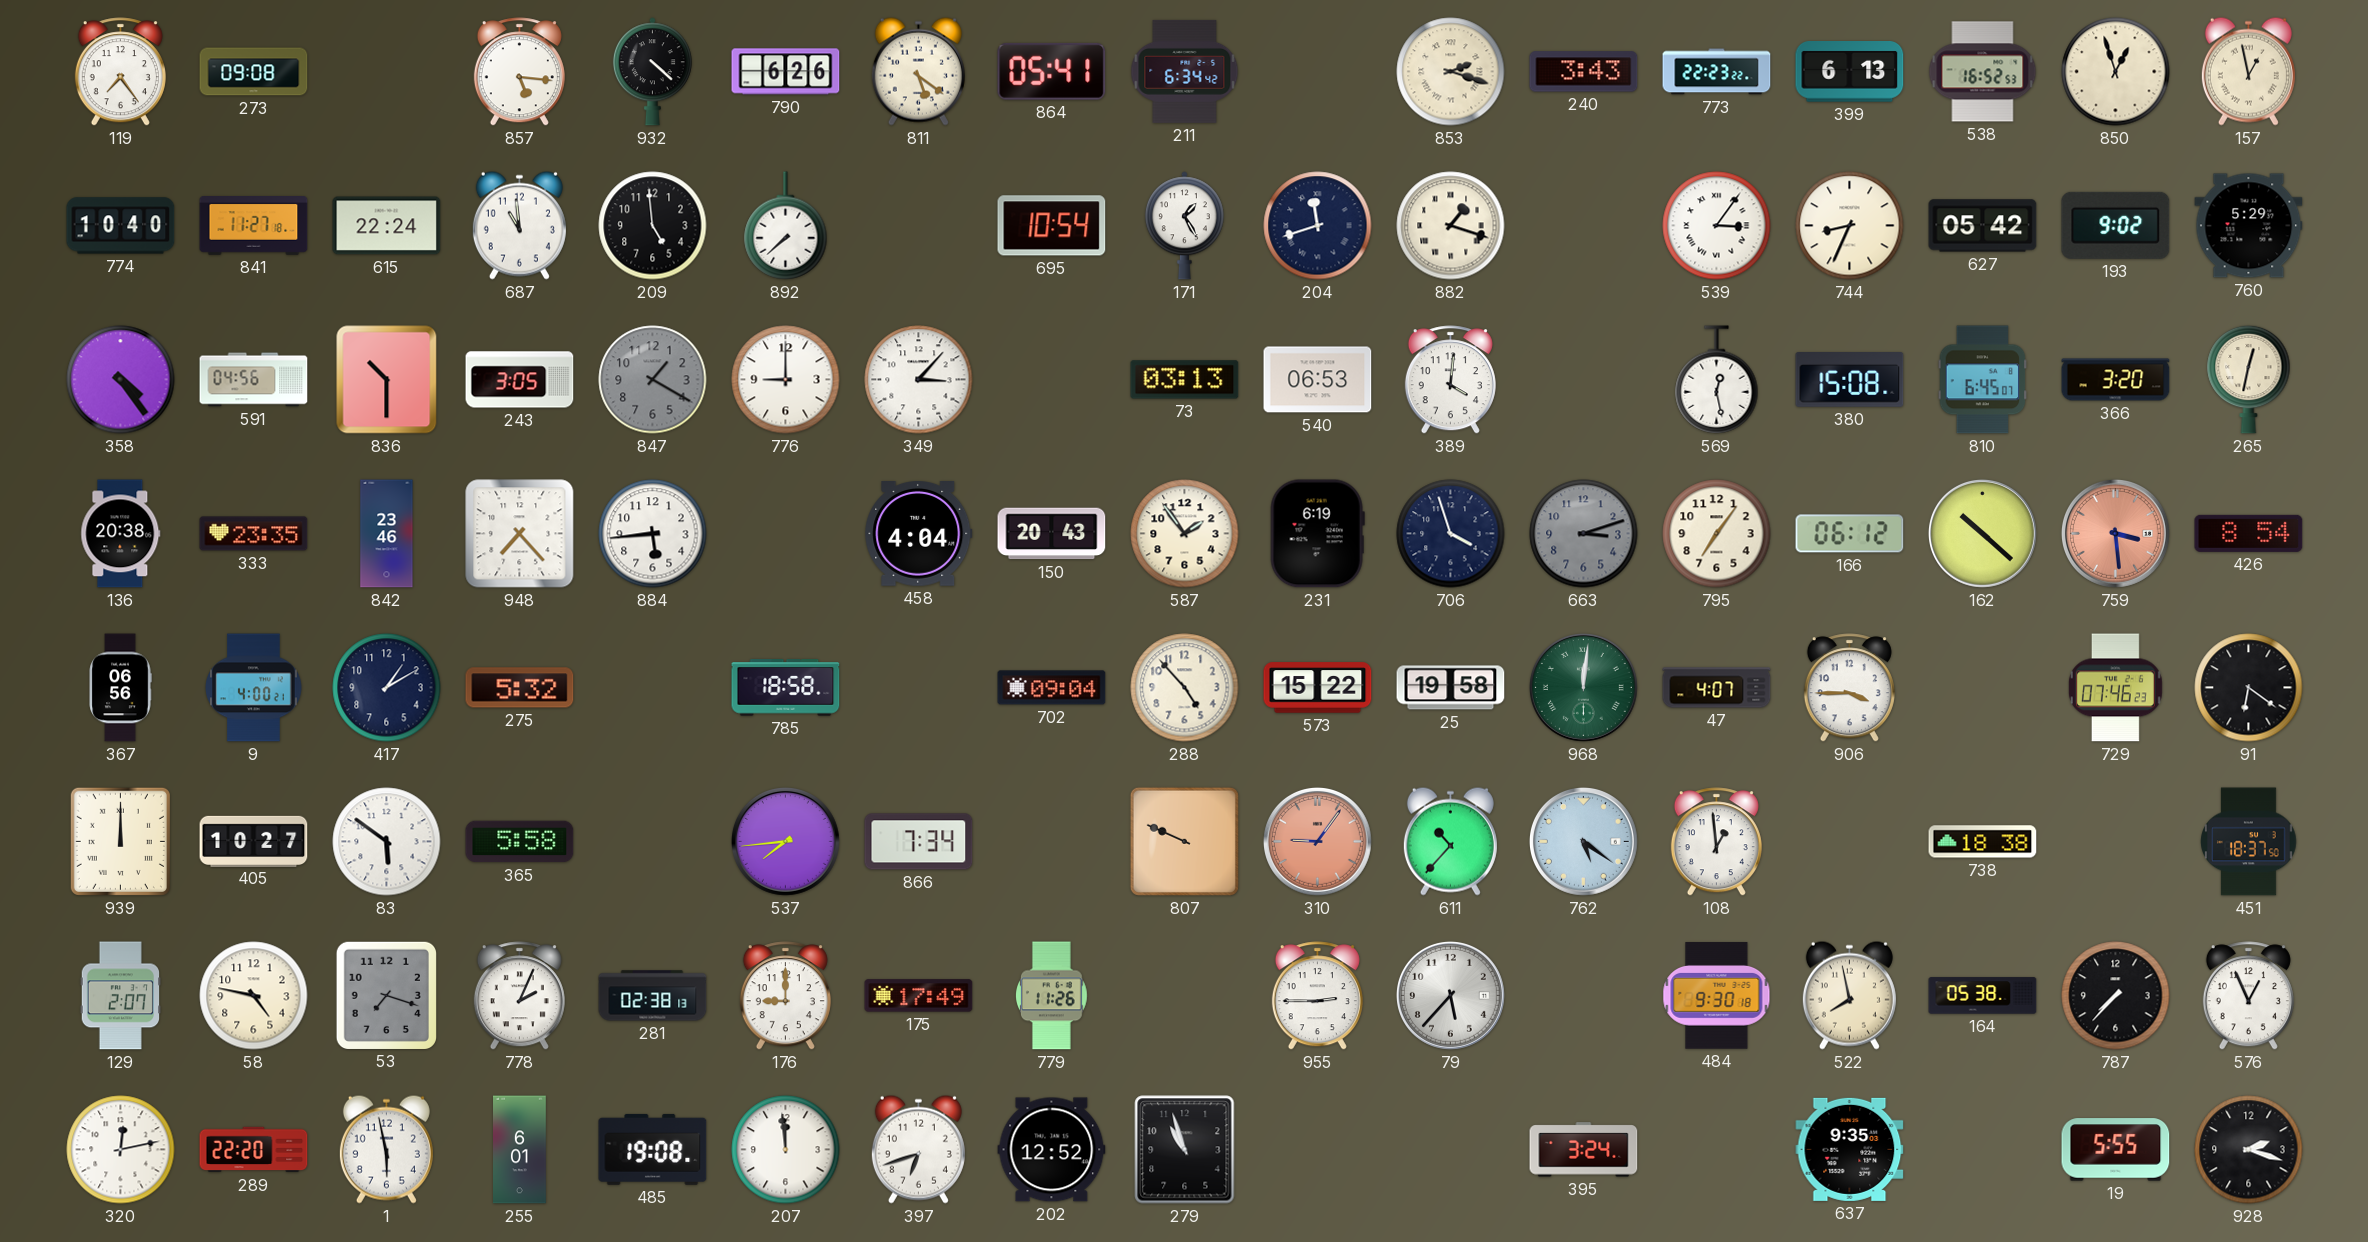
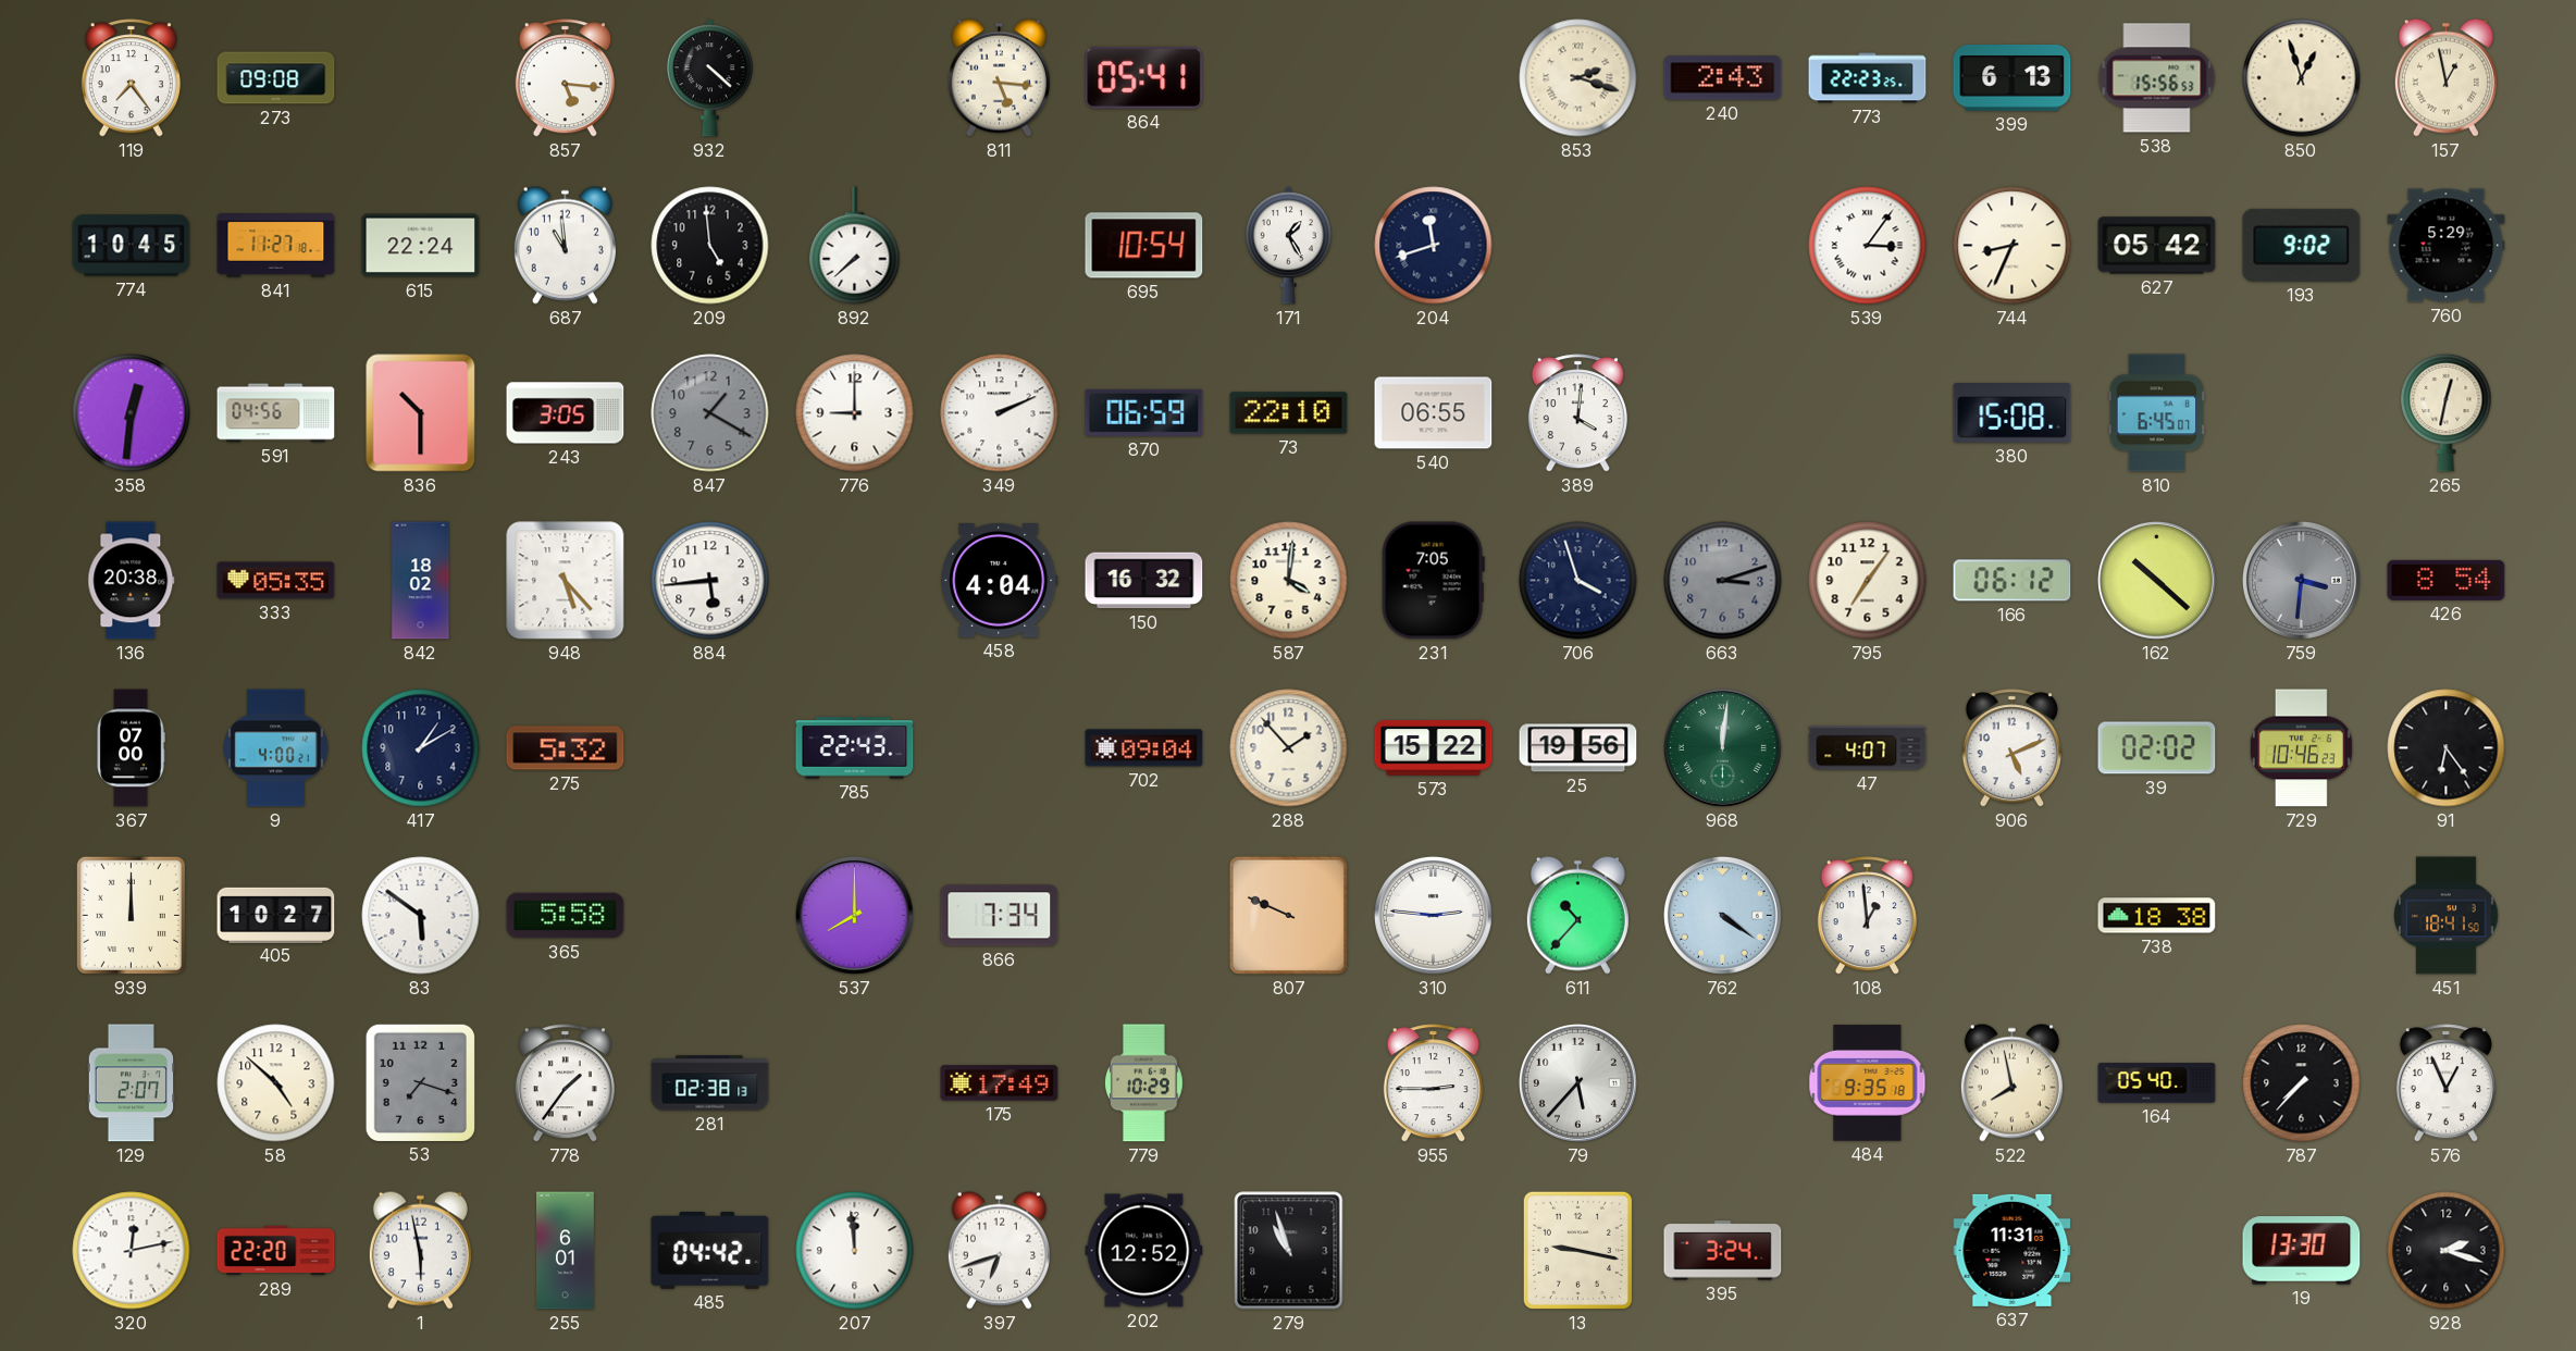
790: 6:26 -> none (786, 72)
811: 5:21 -> 5:16 (999, 77)
211: 6:34 -> none (1185, 71)
240: 3:43 -> 2:43 (1723, 78)
773: 22:23:22 -> 22:23:25 (1868, 78)
538: 16:52 -> 15:56 (2157, 78)
774: 10:40 -> 10:45 (132, 246)
882: 1:18 -> none (1451, 226)
358: 4:24 -> 12:31 (132, 413)
349: 3:07 -> 2:11 (1000, 413)
870: none -> 06:59 (1144, 412)
73: 03:13 -> 22:10 (1289, 413)
540: 06:53 -> 06:55 (1434, 413)
569: 12:28 -> none (1717, 380)
366: 3:20 -> none (2116, 380)
333: 23:35 -> 05:35 (276, 581)
842: 23:46 -> 18:02 (421, 581)
948: 7:23 -> 5:23 (566, 581)
150: 20:43 -> 16:32 (1144, 581)
587: 1:54 -> 4:01 (1289, 581)
231: 6:19 -> 7:05 (1433, 581)
759: 3:29 -> 3:31 (2301, 580)
759 dial: salmon -> grey (2301, 580)
367: 06:56 -> 07:00 (131, 748)
785: 18:58 -> 22:43 (855, 748)
288: 4:53 -> 1:53 (1289, 748)
25: 19:58 -> 19:56 (1578, 748)
906: 3:45 -> 5:11 (2011, 748)
39: none -> 02:02 (2157, 748)
729: 07:46 -> 10:46 (2301, 748)
91: 6:21 -> 6:24 (2447, 748)
537: 7:44 -> 8:00 (854, 915)
310: 9:06 -> 2:46 (1433, 915)
310 dial: salmon -> white (1433, 915)
762: 5:21 -> 4:21 (1722, 915)
451: 18:37 -> 18:41 (2447, 916)
58: 4:47 -> 4:52 (276, 1083)
778: 2:04 -> 1:36 (565, 1083)
176: 9:00 -> none (785, 996)
779: 11:26 -> 10:29 (1144, 1083)
484: 9:30 -> 9:35 (1868, 1083)
164: 05:38 -> 05:40 (2157, 1083)
485: 19:08 -> 04:42 (710, 1250)
13: none -> 9:17 (1577, 1250)
637: 9:35 -> 11:31 (2013, 1250)
19: 5:55 -> 13:30 (2302, 1251)
